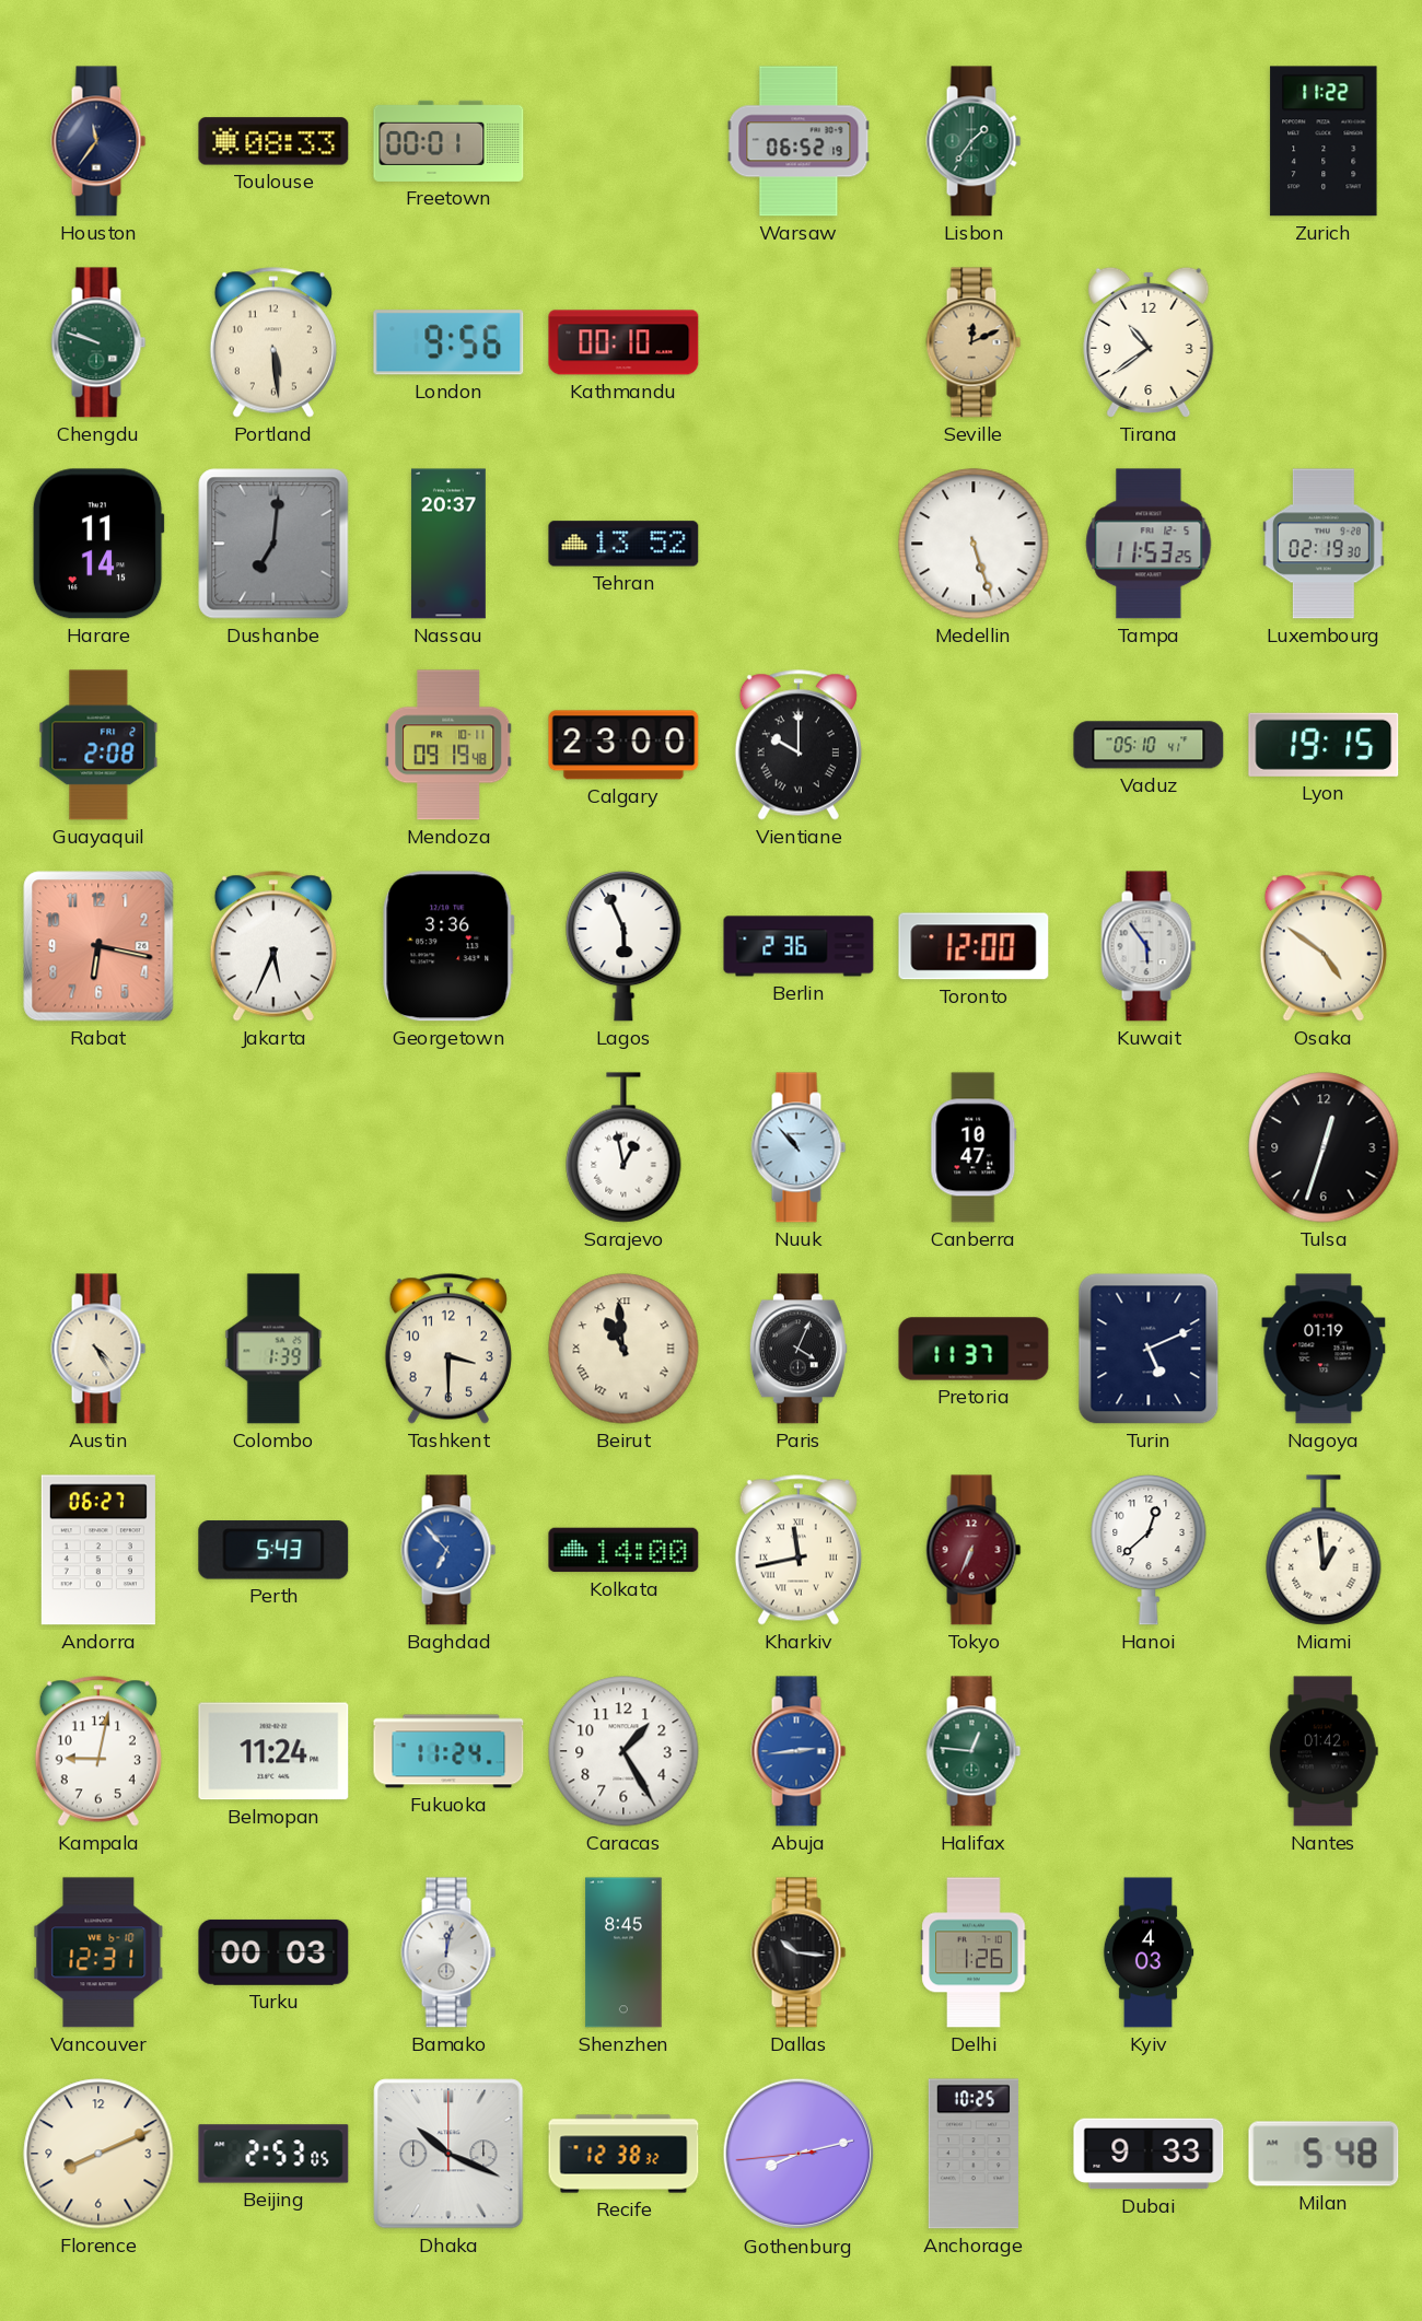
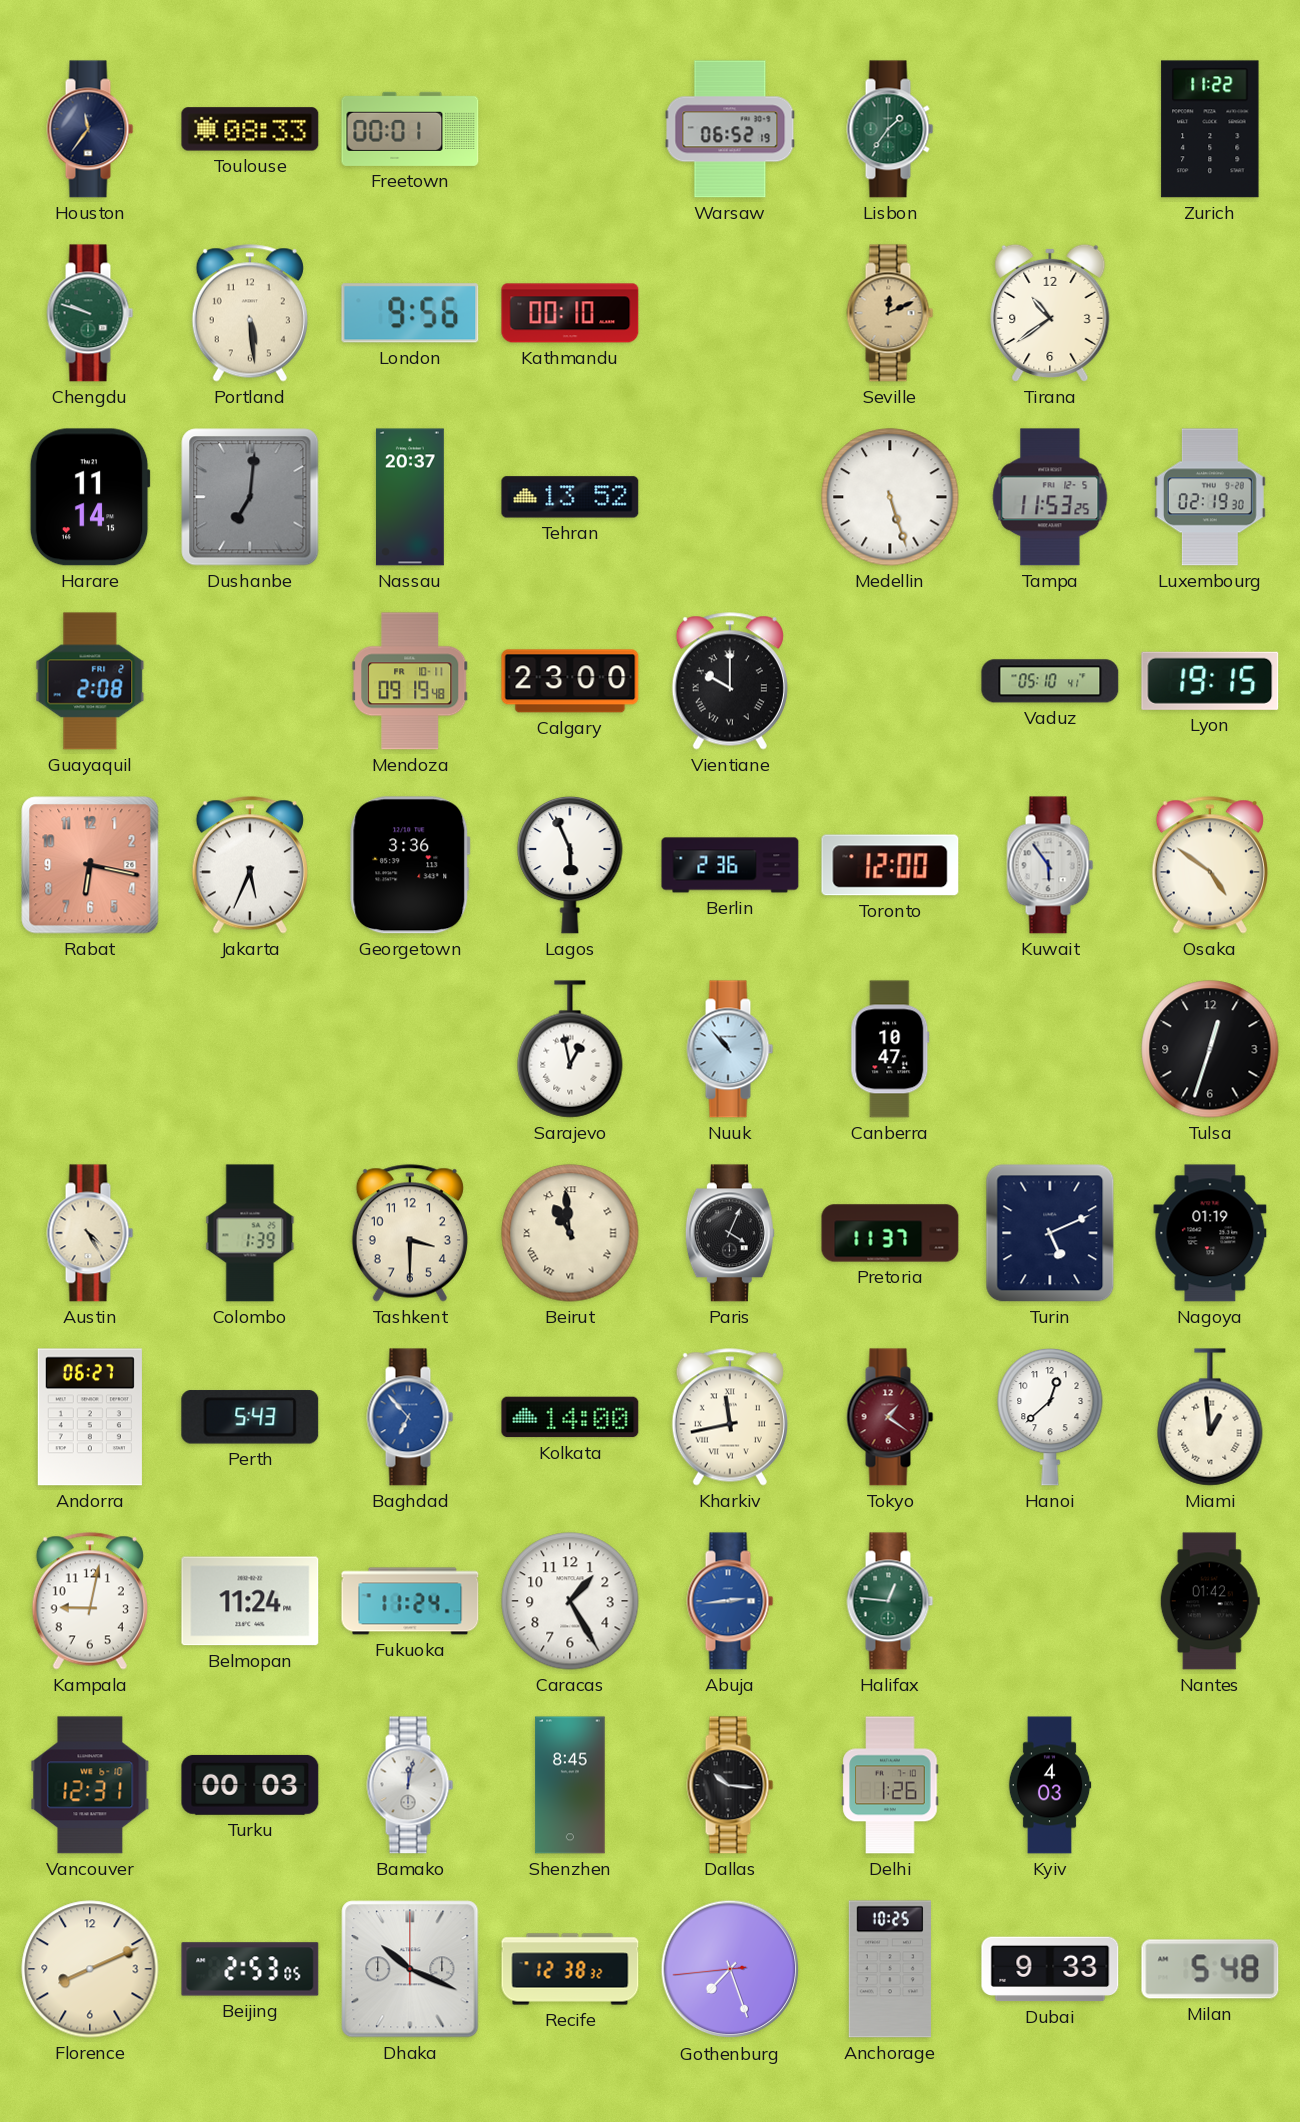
Tokyo: 6:34 -> 1:21 (890, 1417)
Gothenburg: 8:12 -> 7:26 (730, 1969)
